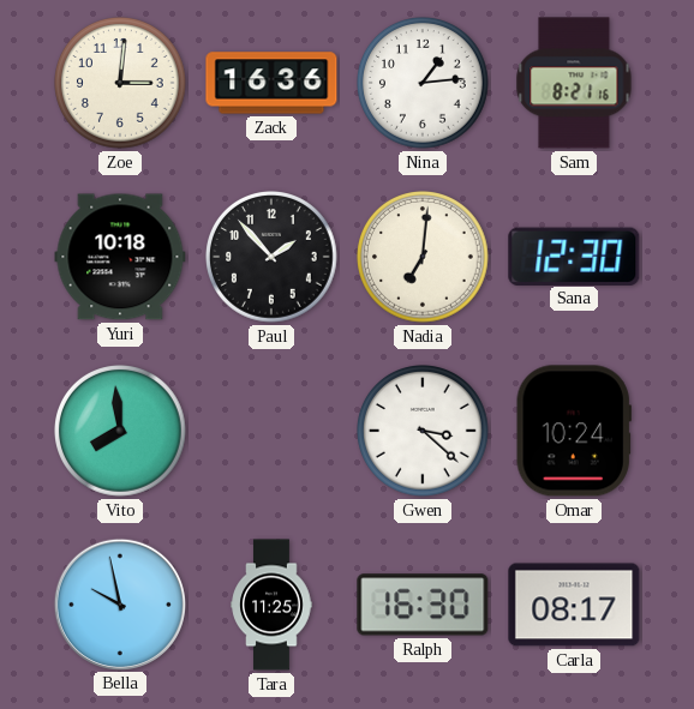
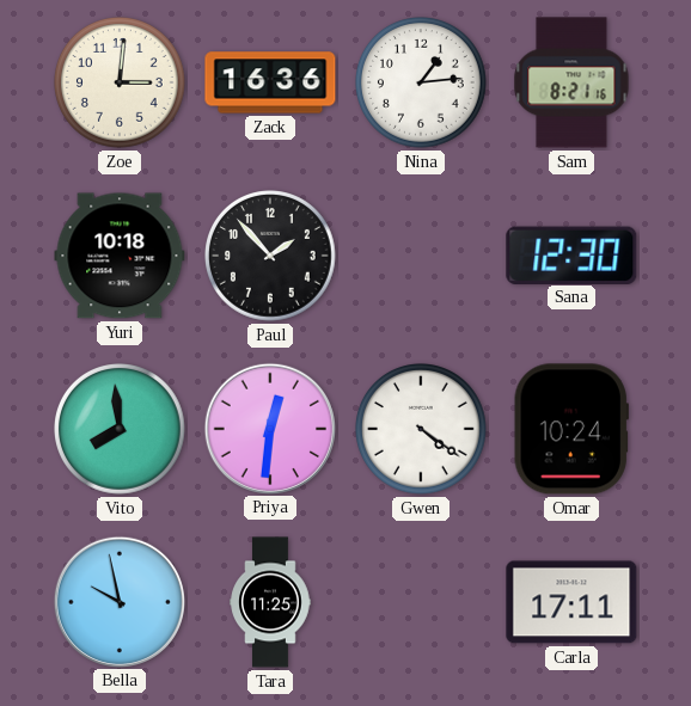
Nadia: 7:01 -> none (424, 258)
Priya: none -> 12:31 (269, 428)
Gwen: 3:22 -> 4:21 (422, 430)
Ralph: 16:30 -> none (423, 605)
Carla: 08:17 -> 17:11 (571, 602)
